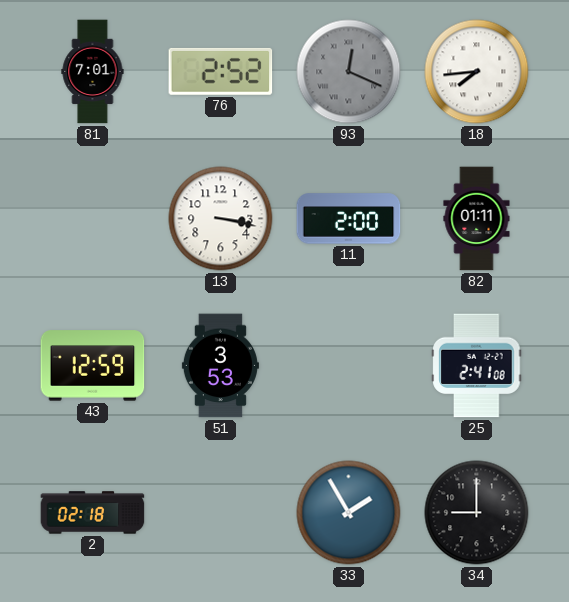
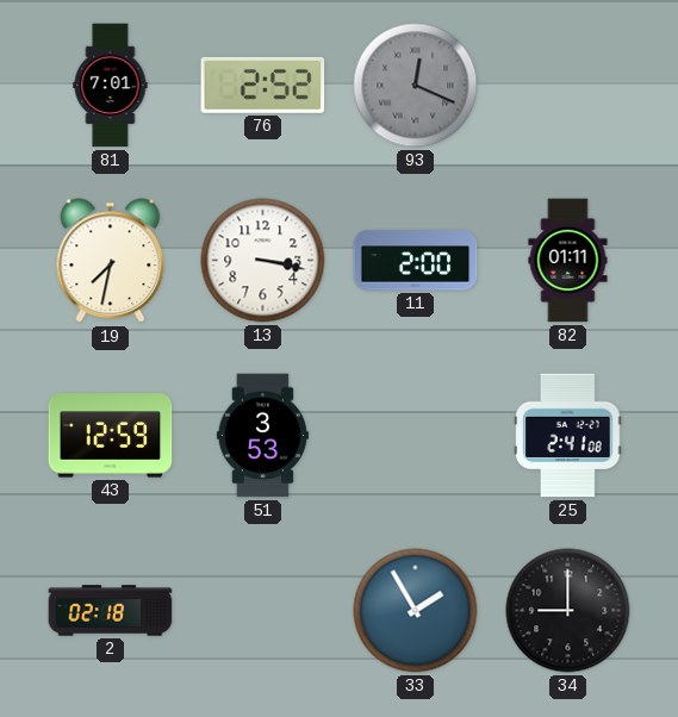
18: 7:44 -> none (477, 72)
19: none -> 7:32 (111, 261)
